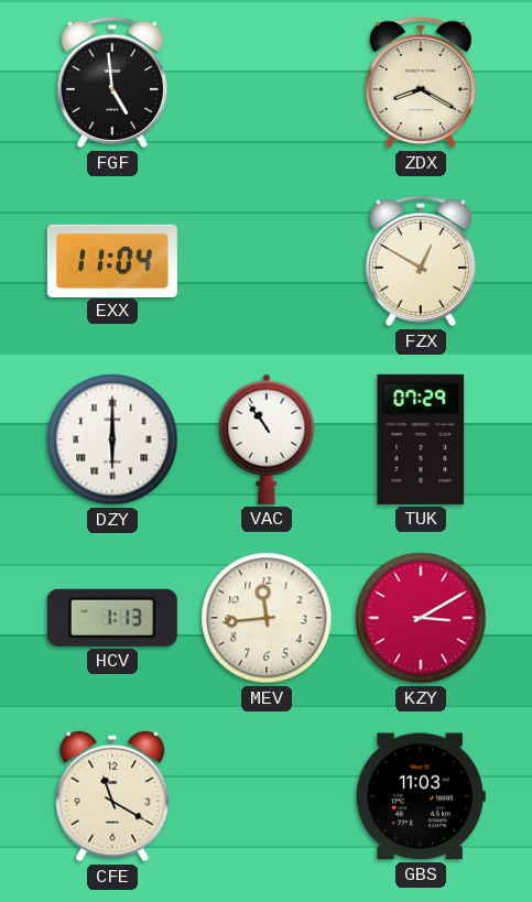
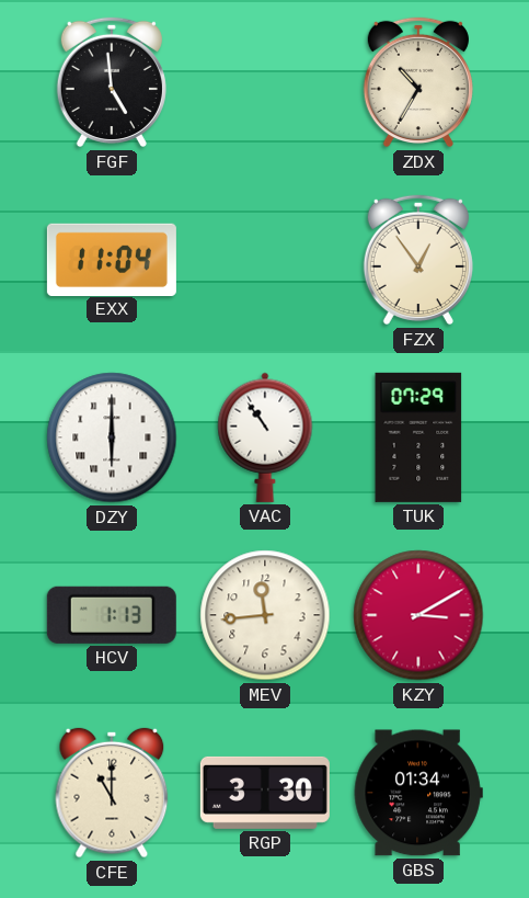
ZDX: 8:20 -> 10:35 (418, 82)
FZX: 12:50 -> 12:54 (418, 260)
CFE: 11:20 -> 11:00 (112, 793)
RGP: none -> 3:30 (265, 793)
GBS: 11:03 -> 01:34 (418, 793)
